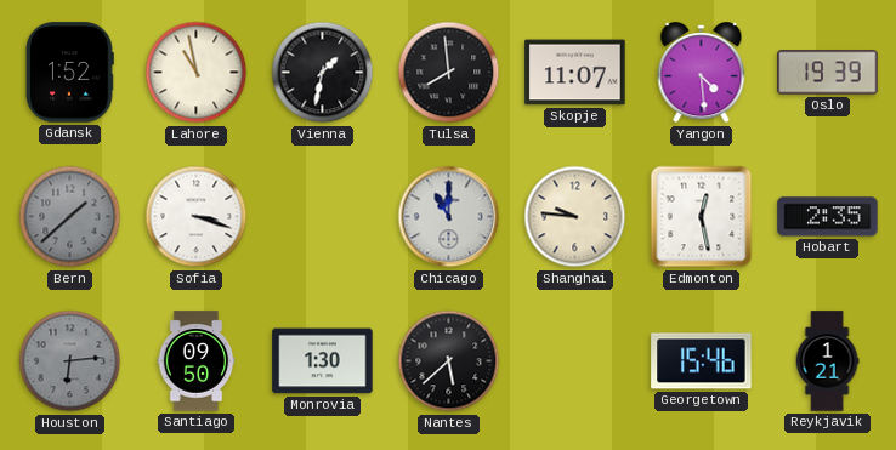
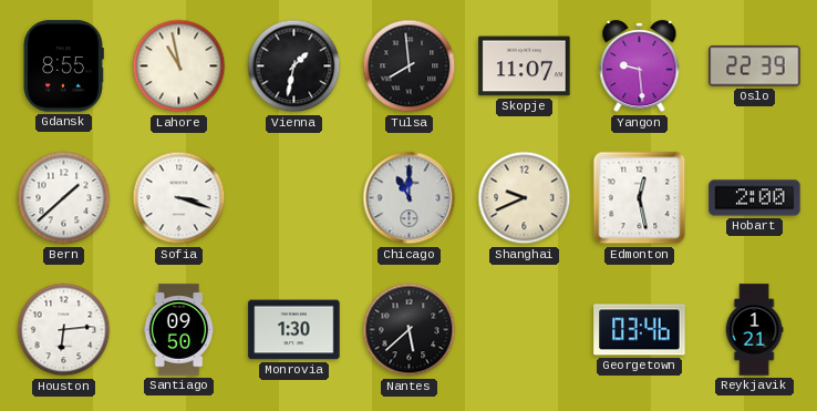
Gdansk: 1:52 -> 8:55 (63, 66)
Yangon: 4:29 -> 9:29 (640, 66)
Oslo: 19:39 -> 22:39 (755, 66)
Bern dial: grey -> white (64, 198)
Shanghai: 9:46 -> 9:41 (525, 198)
Hobart: 2:35 -> 2:00 (755, 198)
Houston dial: grey -> white (64, 330)
Georgetown: 15:46 -> 03:46 (640, 330)
